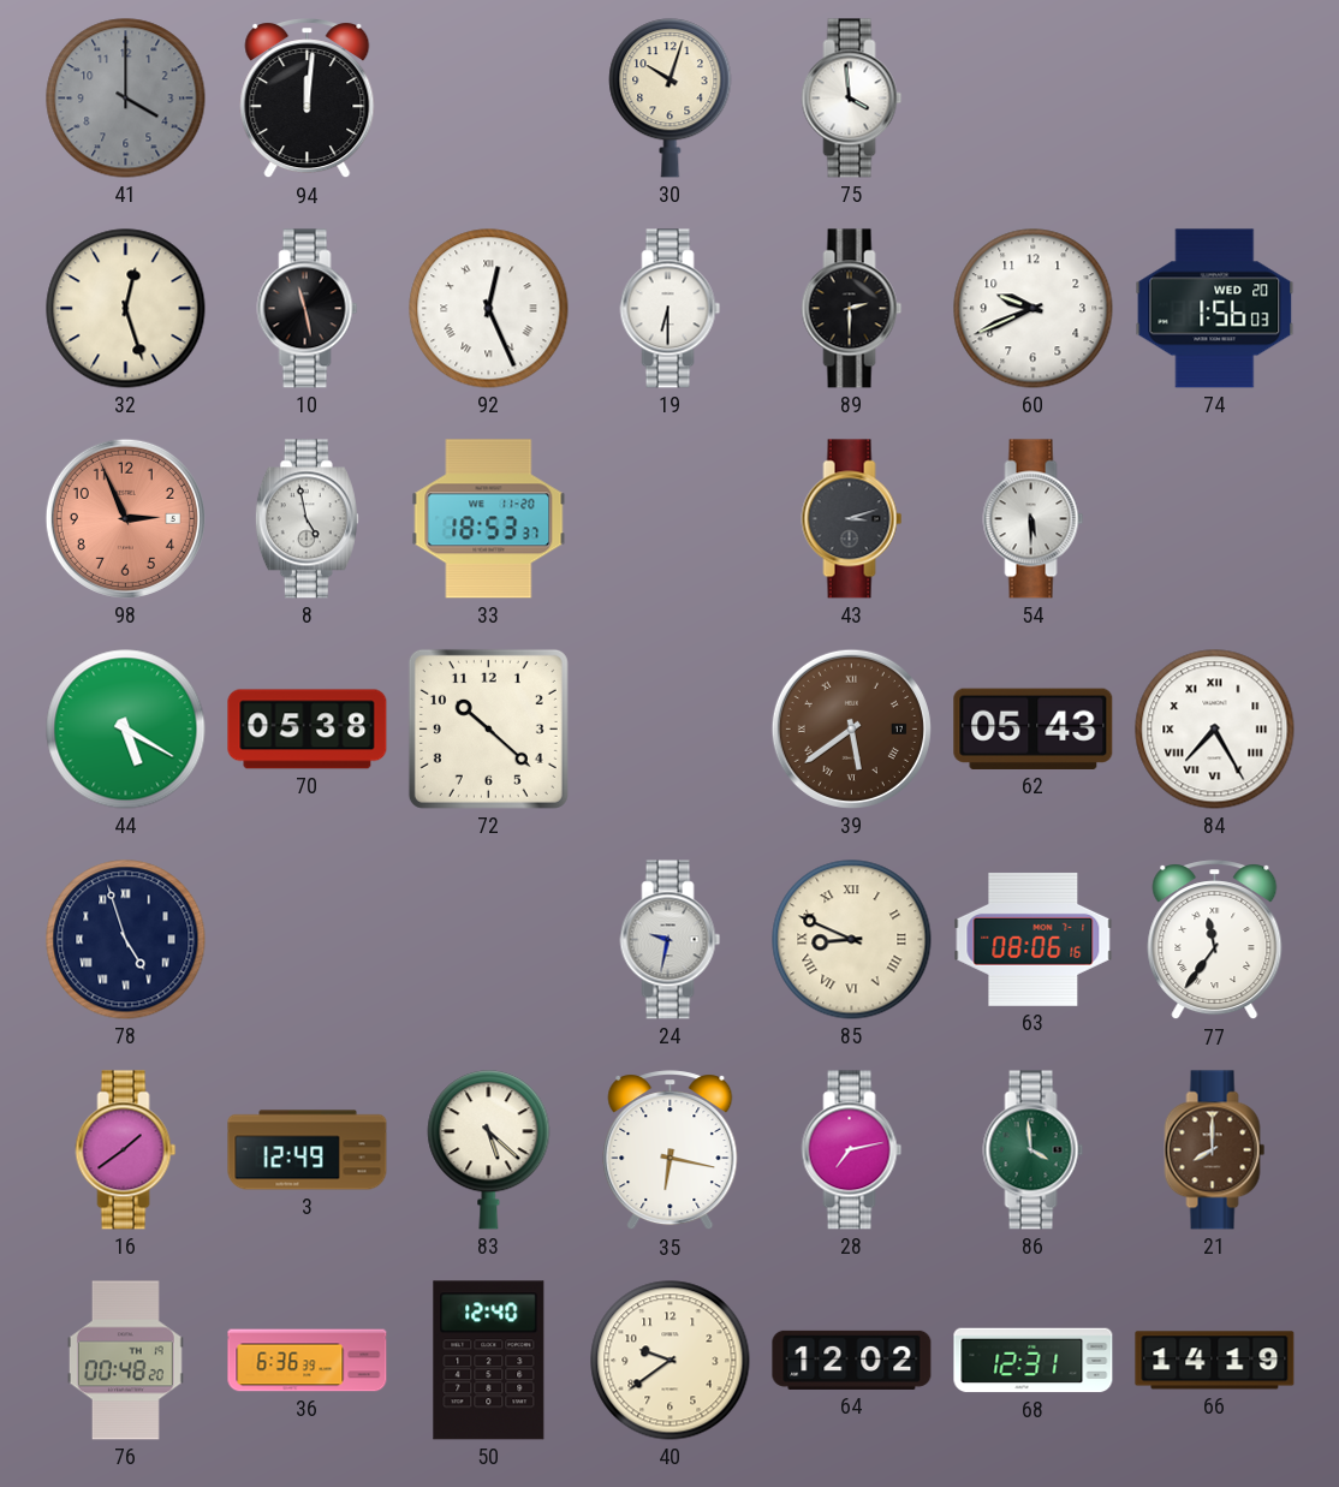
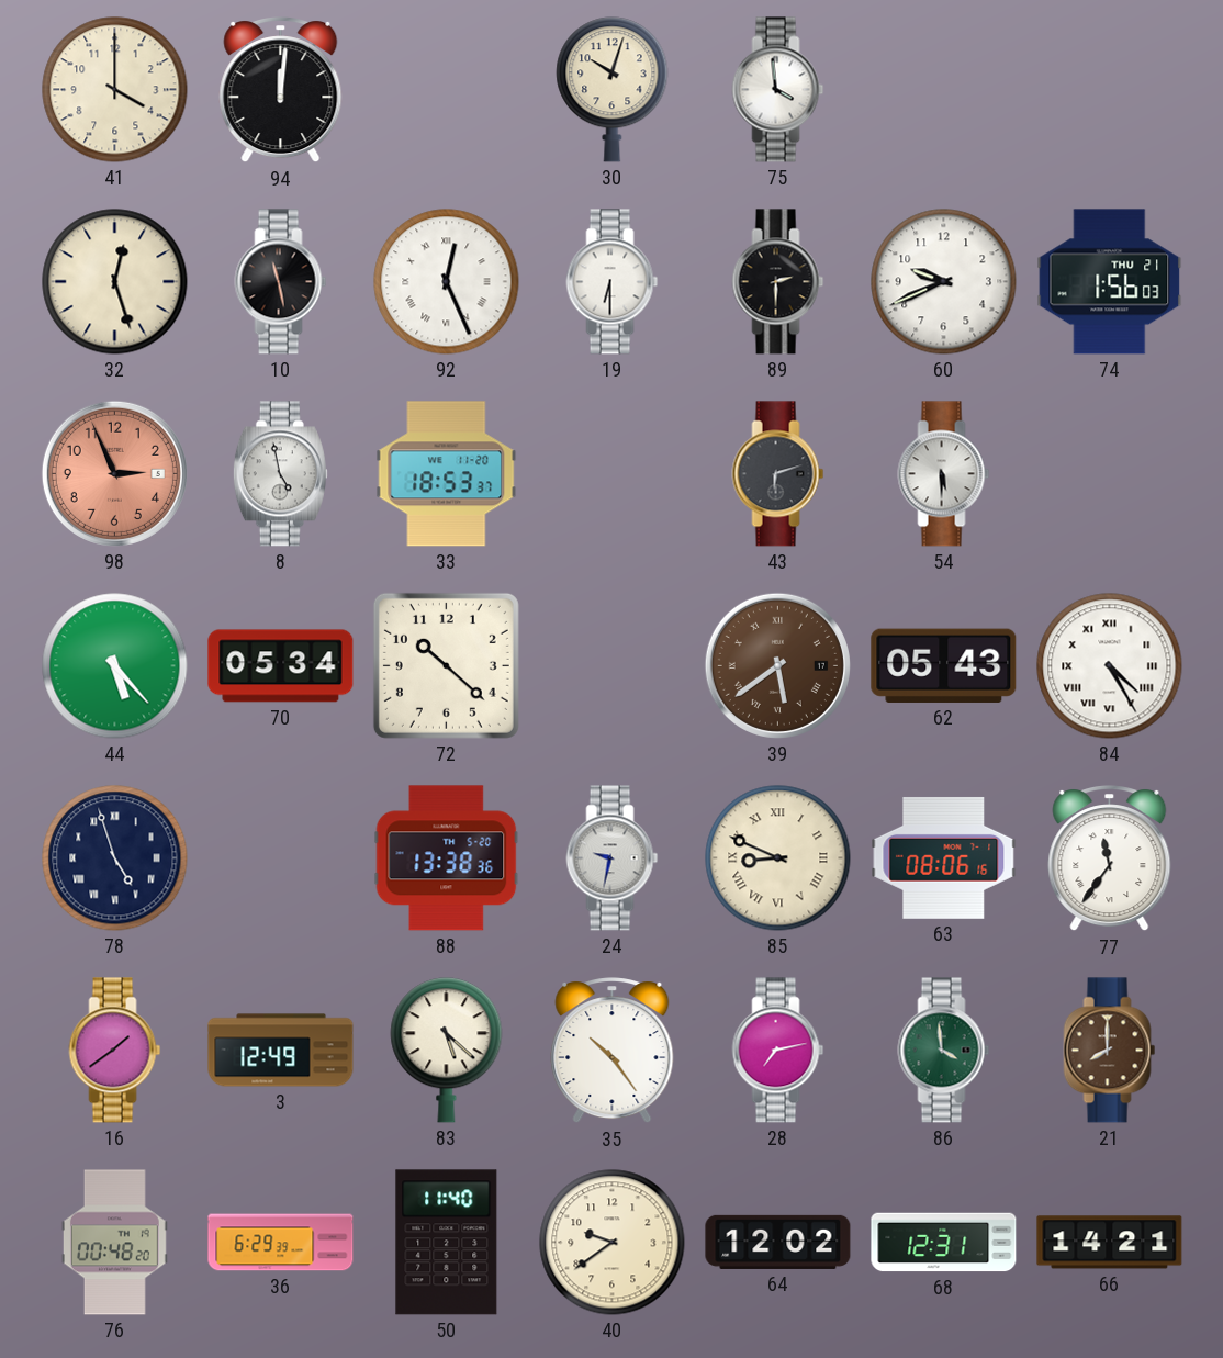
41 dial: grey -> cream (115, 90)
74 date: WED 20 -> THU 21 (1110, 282)
43: 3:12 -> 6:12 (778, 474)
44: 5:20 -> 5:23 (115, 666)
70: 05:38 -> 05:34 (281, 666)
84: 7:25 -> 4:25 (1110, 666)
88: none -> 13:38 (447, 858)
35: 6:17 -> 10:24 (613, 1051)
36: 6:36 -> 6:29 (281, 1243)
50: 12:40 -> 11:40 (447, 1243)
66: 14:19 -> 14:21 (1110, 1243)
